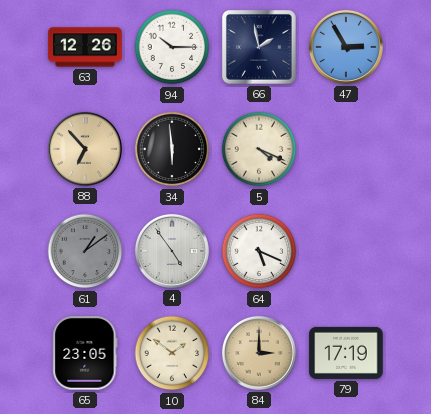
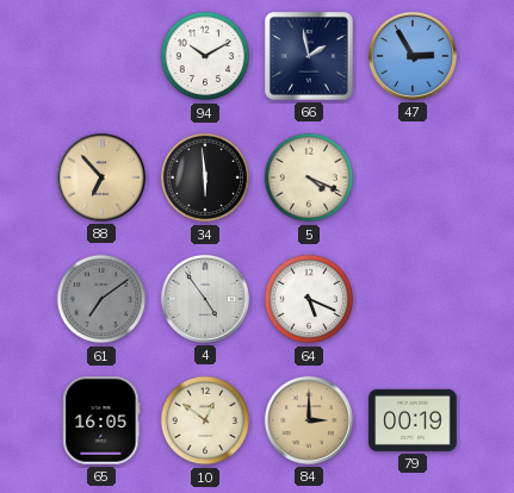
63: 12:26 -> none (85, 47)
94: 10:15 -> 10:10 (205, 56)
61: 1:09 -> 7:09 (101, 299)
65: 23:05 -> 16:05 (101, 420)
10: 1:51 -> 12:51 (205, 420)
79: 17:19 -> 00:19 (413, 420)
